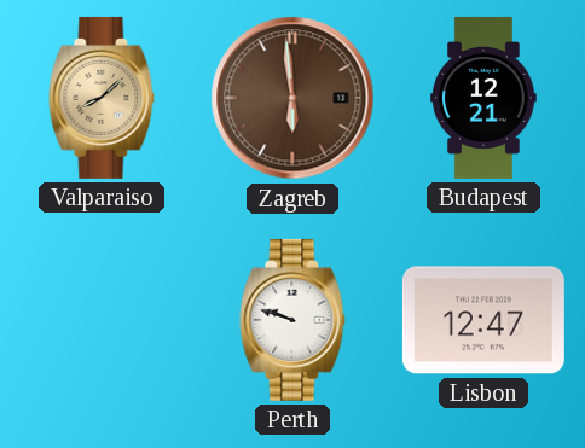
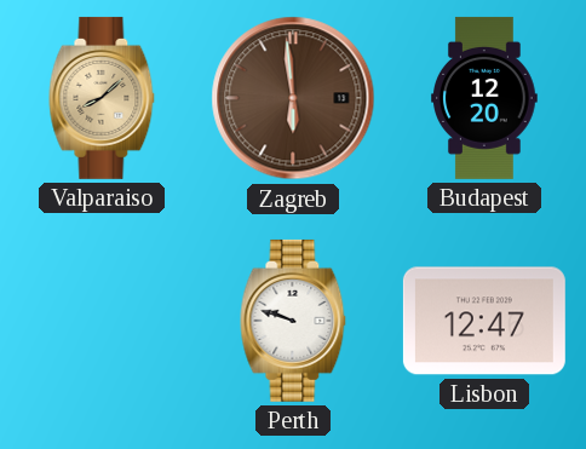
Budapest: 12:21 -> 12:20 (486, 98)
